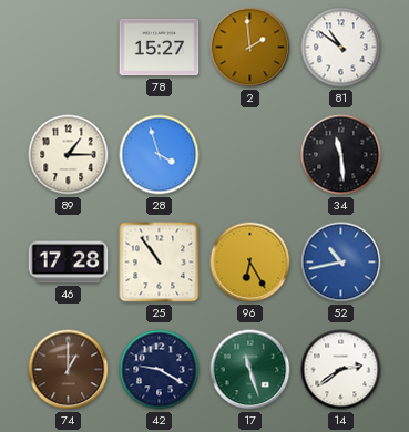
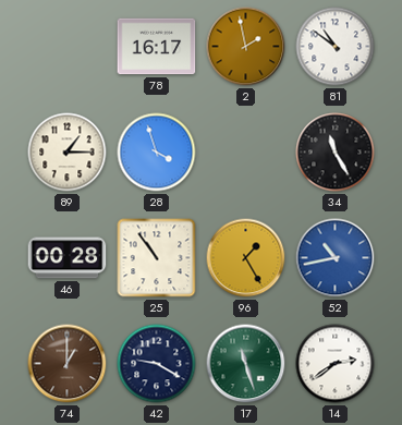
78: 15:27 -> 16:17 (157, 47)
2: 1:59 -> 1:58 (246, 47)
34: 11:29 -> 11:25 (336, 153)
46: 17:28 -> 00:28 (68, 258)
96: 6:25 -> 1:25 (246, 258)
